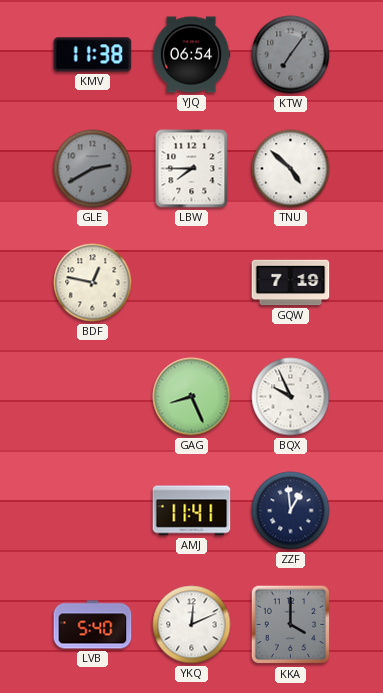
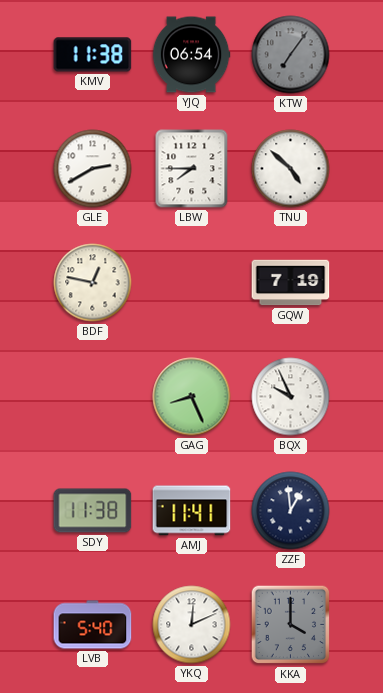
GLE dial: grey -> white (93, 169)
SDY: none -> 11:38 (93, 511)
